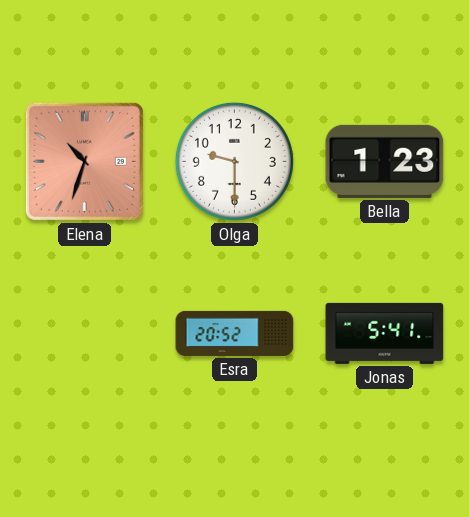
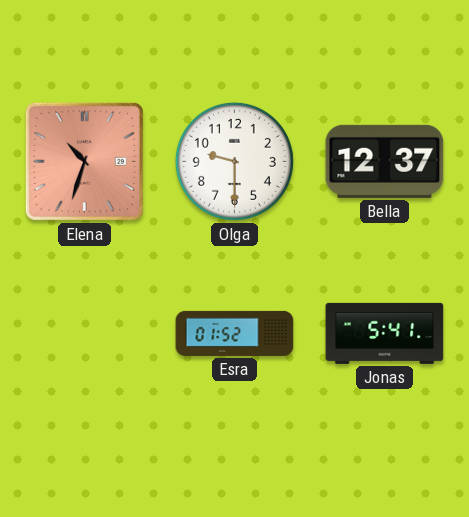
Bella: 1:23 -> 12:37 (385, 161)
Esra: 20:52 -> 01:52 (235, 333)
